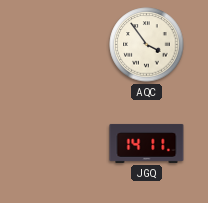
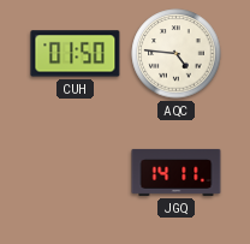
CUH: none -> 01:50 (76, 54)
AQC: 3:54 -> 4:46 (177, 54)
